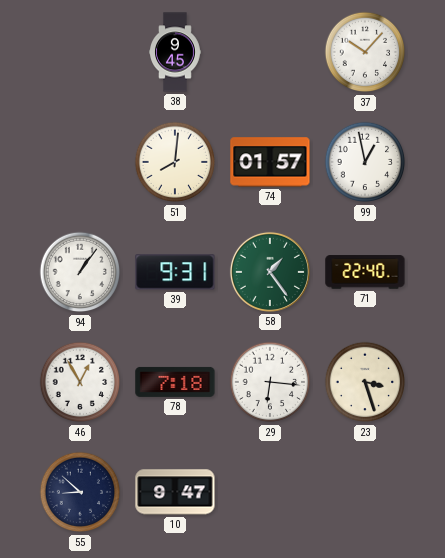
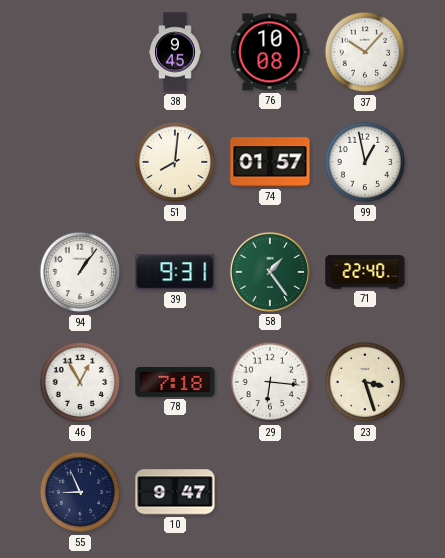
76: none -> 10:08 (270, 52)
55: 8:52 -> 8:56 (80, 492)
